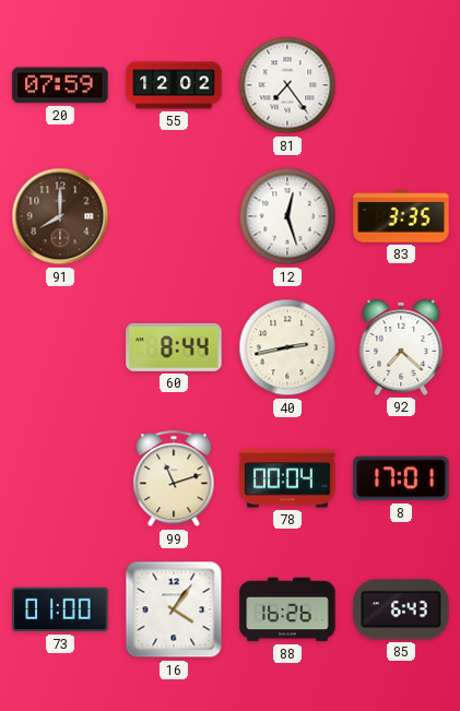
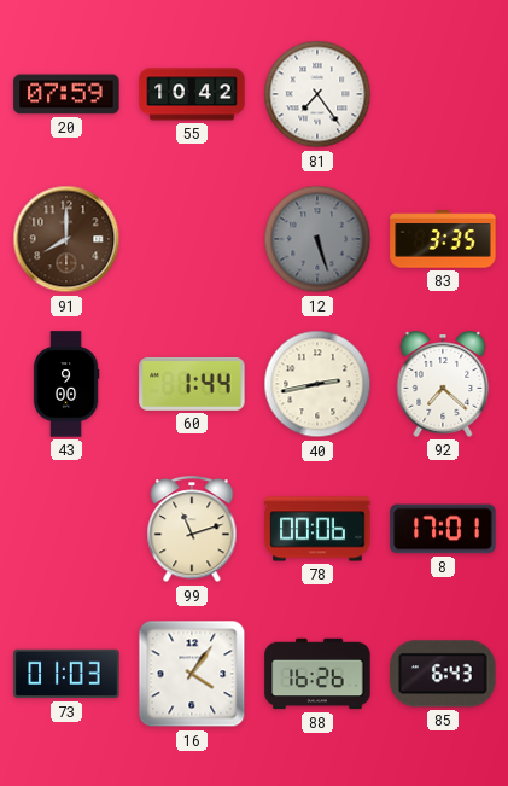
55: 12:02 -> 10:42 (192, 94)
12: 12:27 -> 5:27 (317, 239)
12 dial: white -> grey (317, 239)
43: none -> 9:00 (66, 384)
60: 8:44 -> 1:44 (192, 384)
78: 00:04 -> 00:06 (317, 529)
73: 01:00 -> 01:03 (66, 674)
